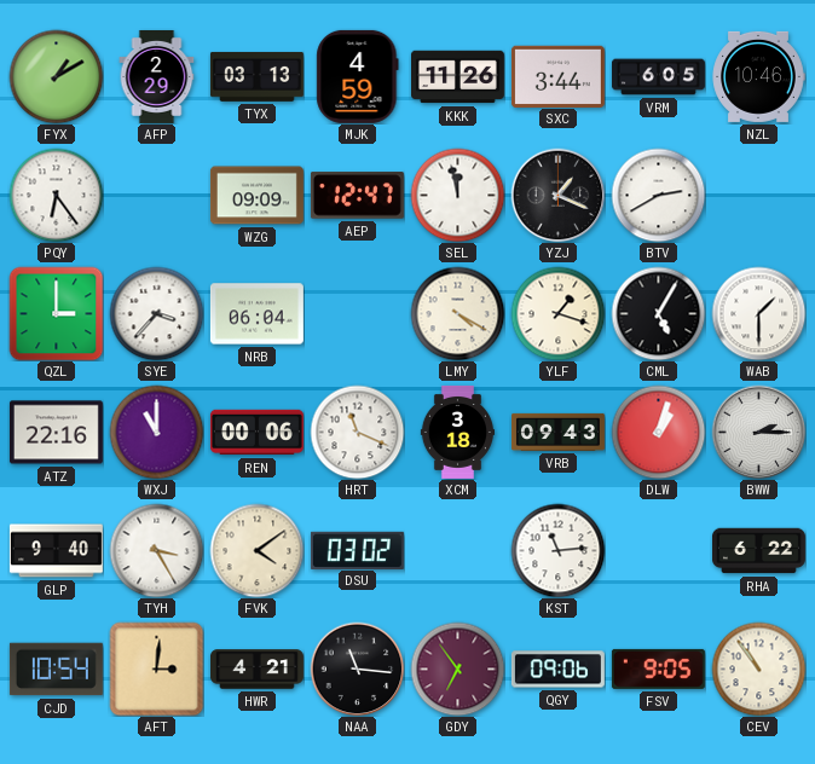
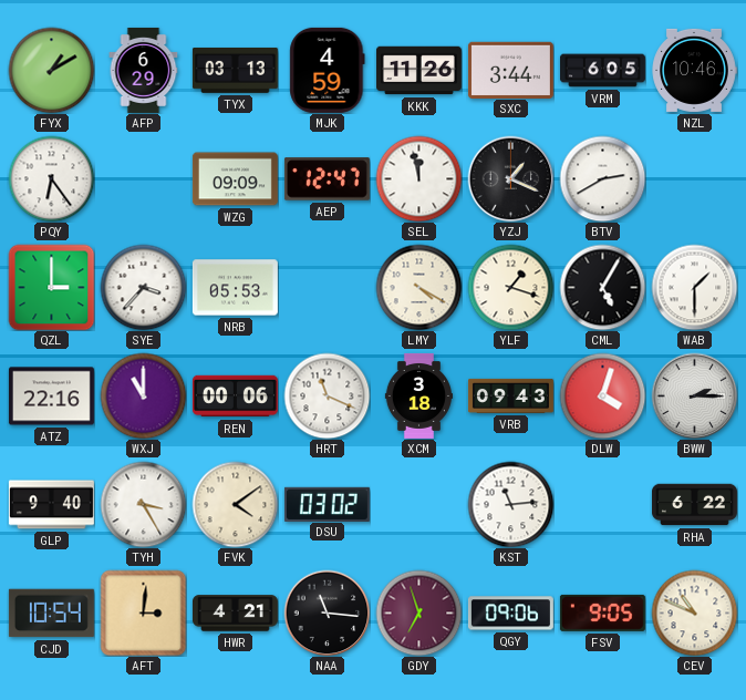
AFP: 2:29 -> 6:29 (144, 70)
NRB: 06:04 -> 05:53 (235, 288)
DLW: 1:03 -> 4:03 (602, 395)
GDY: 6:54 -> 6:57 (418, 612)
CEV: 10:54 -> 10:49 (694, 612)
